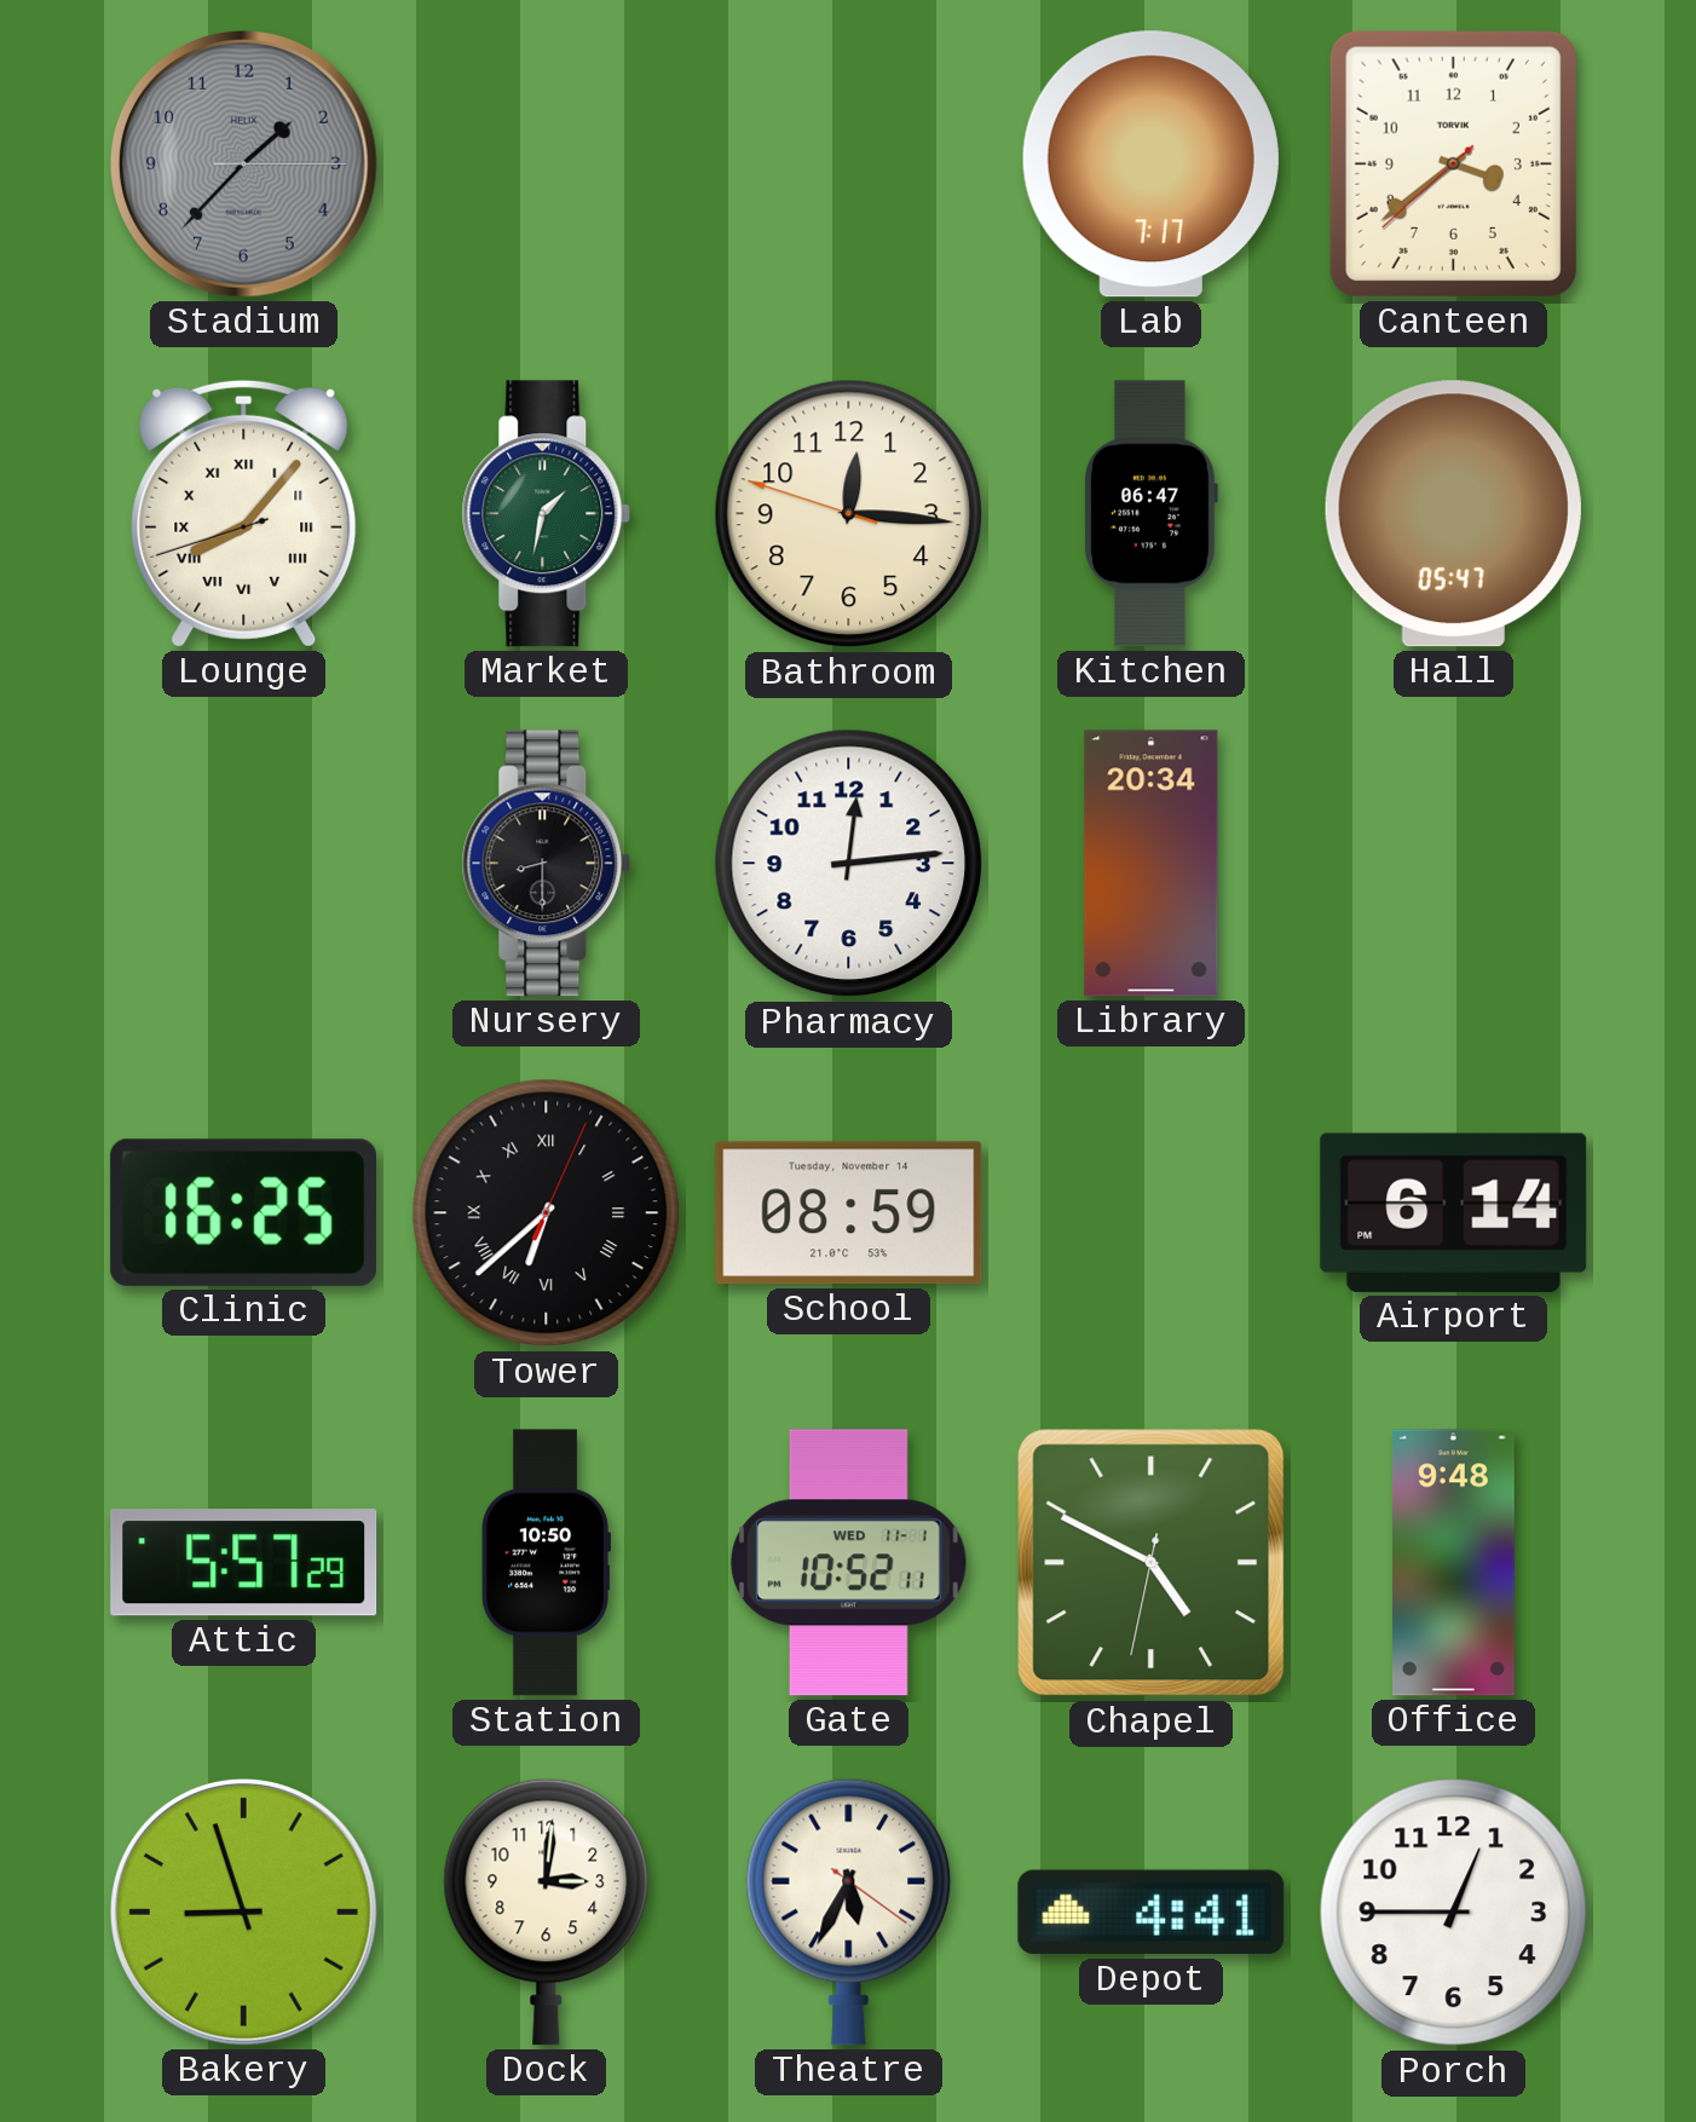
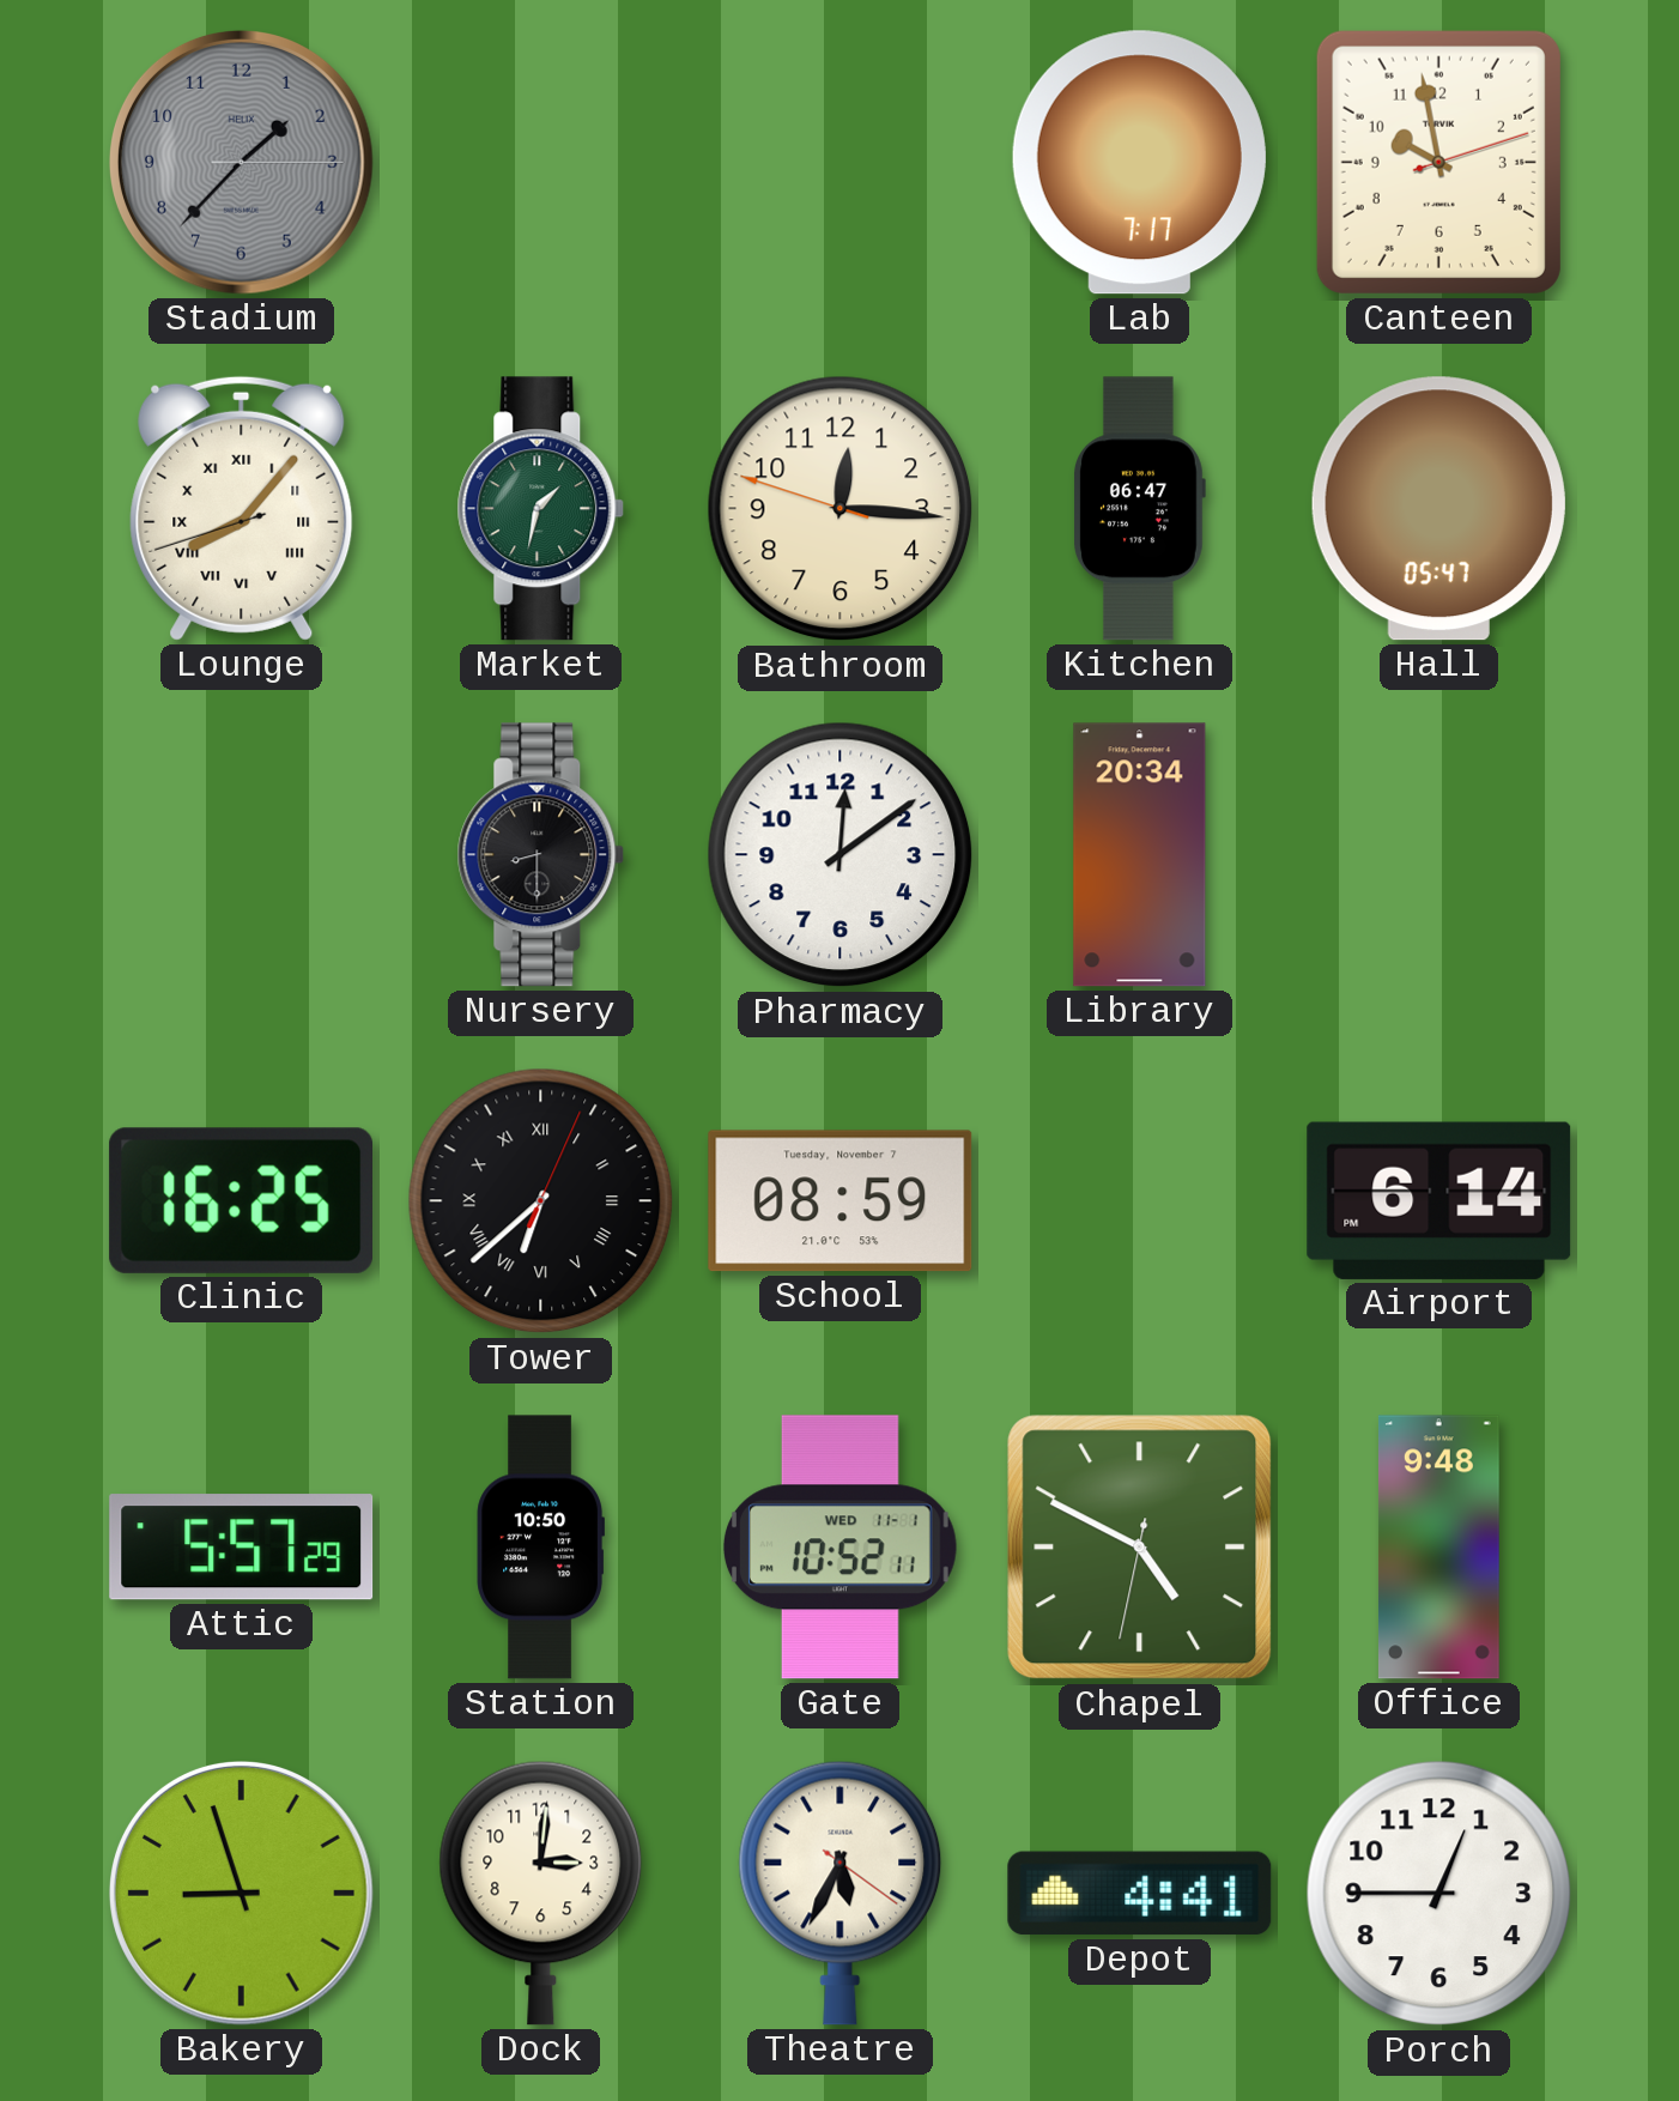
Canteen: 3:38 -> 9:58 (1438, 162)
Pharmacy: 12:14 -> 12:09 (841, 855)
School date: Tuesday, November 14 -> Tuesday, November 7 (841, 1201)
